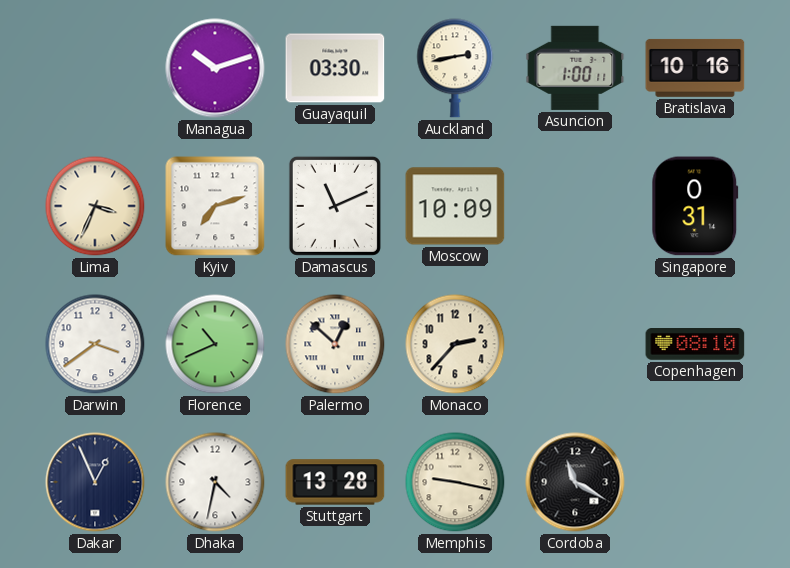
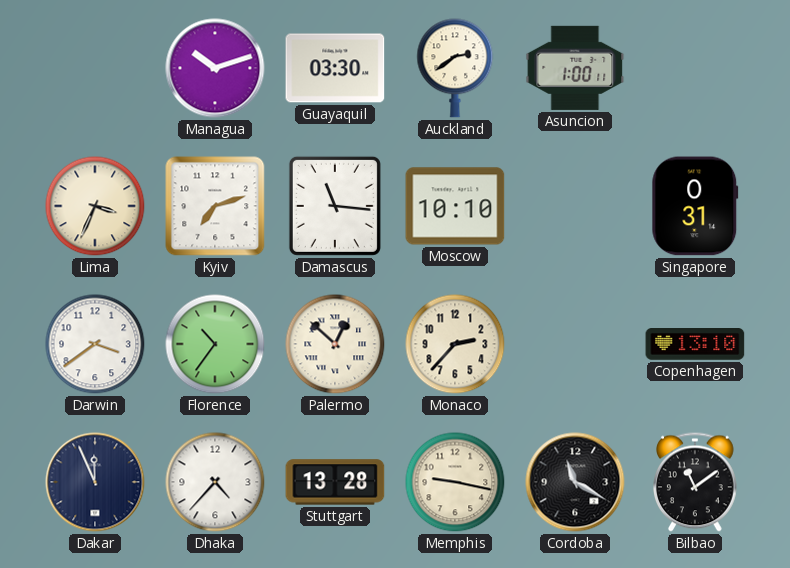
Auckland: 2:43 -> 2:39 (455, 68)
Bratislava: 10:16 -> none (695, 68)
Damascus: 11:11 -> 11:16 (335, 206)
Moscow: 10:09 -> 10:10 (455, 206)
Florence: 10:41 -> 10:36 (215, 344)
Copenhagen: 08:10 -> 13:10 (695, 345)
Dakar: 12:56 -> 11:56 (95, 482)
Dhaka: 4:32 -> 4:37 (215, 482)
Bilbao: none -> 11:09 (696, 482)
